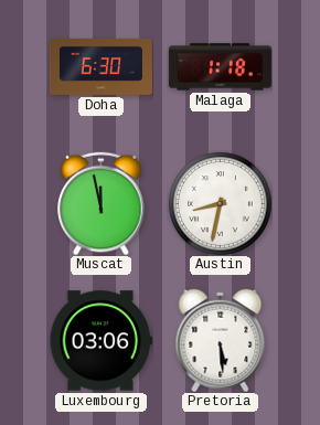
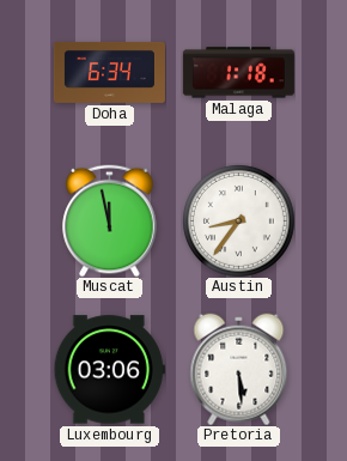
Doha: 6:30 -> 6:34 (109, 72)
Austin: 8:32 -> 8:36 (238, 220)
